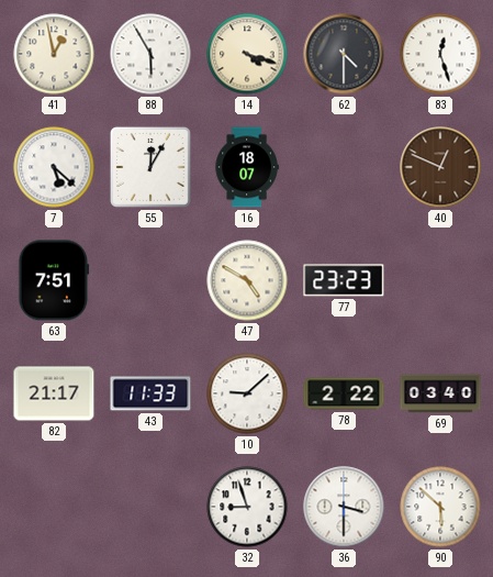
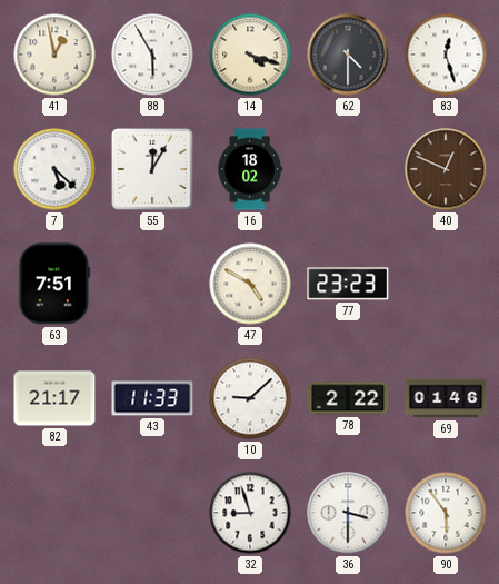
16: 18:07 -> 18:02 (250, 169)
69: 03:40 -> 01:46 (446, 398)
90: 5:52 -> 5:54 (446, 513)
